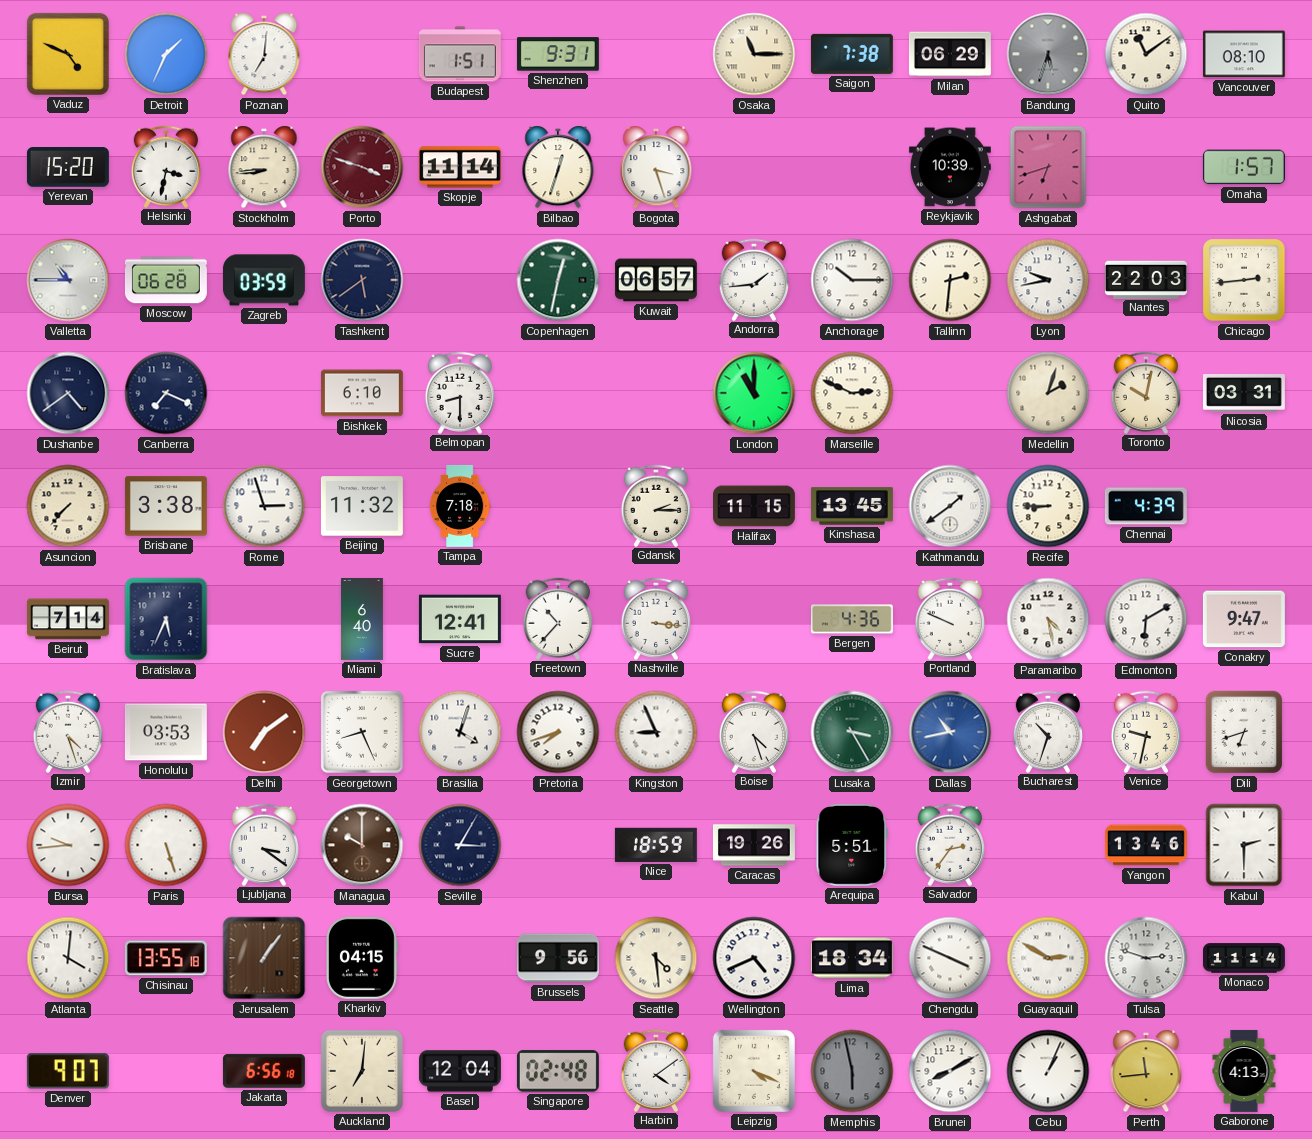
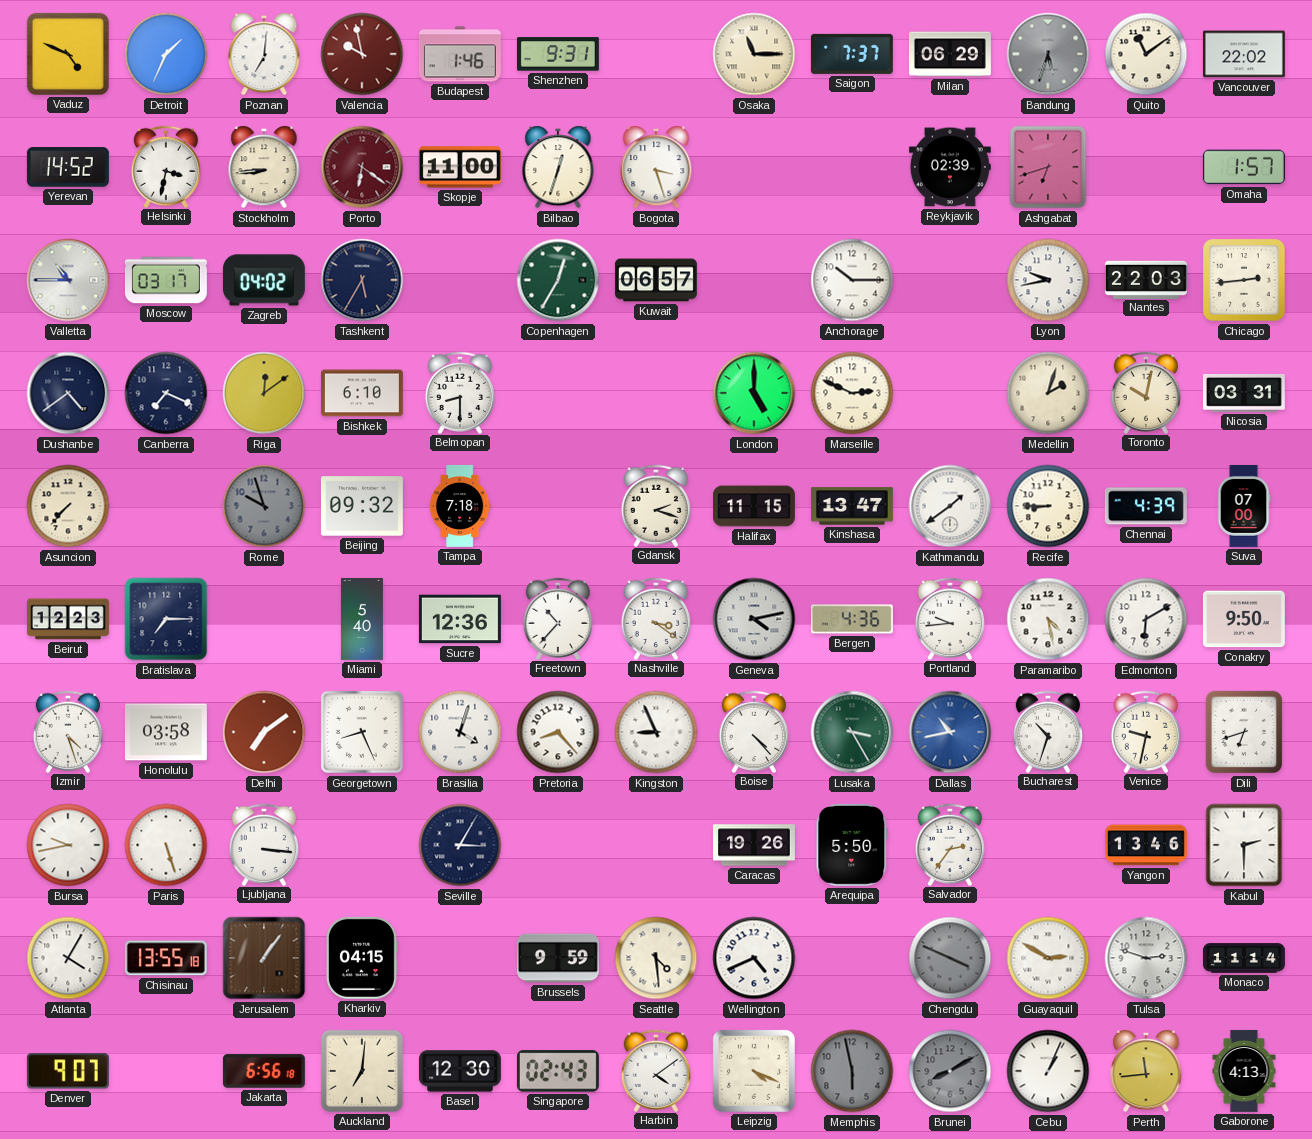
Valencia: none -> 9:58 (362, 54)
Budapest: 1:51 -> 1:46 (460, 54)
Saigon: 7:38 -> 7:37 (852, 54)
Vancouver: 08:10 -> 22:02 (1244, 54)
Yerevan: 15:20 -> 14:52 (68, 167)
Porto: 3:48 -> 6:21 (362, 167)
Skopje: 11:14 -> 11:00 (460, 167)
Reykjavik: 10:39 -> 02:39 (950, 167)
Moscow: 06:28 -> 03:17 (166, 280)
Zagreb: 03:59 -> 04:02 (264, 280)
Tashkent: 5:39 -> 5:35 (362, 280)
Copenhagen: 12:32 -> 12:35 (558, 280)
Andorra: 1:44 -> none (753, 279)
Tallinn: 2:31 -> none (950, 280)
Riga: none -> 12:09 (264, 393)
London: 11:00 -> 5:00 (754, 393)
Brisbane: 3:38 -> none (166, 506)
Rome: 2:57 -> 9:57 (264, 506)
Rome dial: white -> grey (264, 506)
Beijing: 11:32 -> 09:32 (362, 506)
Gdansk: 2:15 -> 2:18 (655, 505)
Kinshasa: 13:45 -> 13:47 (852, 506)
Suva: none -> 07:00 (1244, 506)
Beirut: 7:14 -> 12:23 (68, 619)
Bratislava: 5:34 -> 7:15 (166, 619)
Miami: 6:40 -> 5:40 (362, 619)
Sucre: 12:41 -> 12:36 (460, 619)
Nashville: 3:16 -> 3:21 (655, 618)
Geneva: none -> 4:13 (754, 619)
Portland: 9:49 -> 9:44 (949, 618)
Conakry: 9:47 -> 9:50 (1244, 619)
Honolulu: 03:53 -> 03:58 (166, 732)
Pretoria: 7:42 -> 8:23 (558, 732)
Boise: 4:27 -> 4:23 (753, 731)
Bursa: 9:44 -> 9:43 (68, 845)
Ljubljana: 3:21 -> 3:16 (263, 844)
Managua: 10:00 -> none (362, 845)
Nice: 18:59 -> none (656, 845)
Arequipa: 5:51 -> 5:50 (852, 845)
Atlanta: 4:01 -> 4:05 (68, 958)
Brussels: 9:56 -> 9:59 (558, 958)
Lima: 18:34 -> none (852, 958)
Chengdu dial: white -> grey (950, 958)
Basel: 12:04 -> 12:30 (460, 1071)
Singapore: 02:48 -> 02:43 (558, 1071)
Brunei dial: white -> grey (950, 1071)
